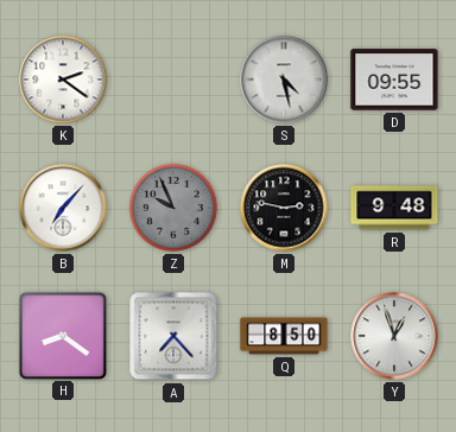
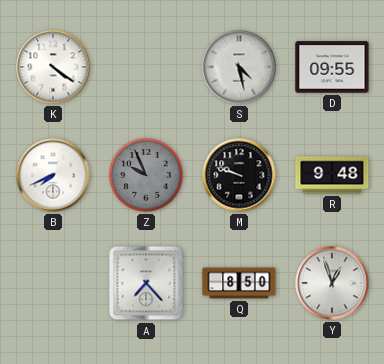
K: 2:21 -> 4:21 (53, 67)
B: 7:07 -> 7:41 (53, 175)
M: 2:47 -> 9:48 (239, 175)
H: 8:21 -> none (62, 335)
